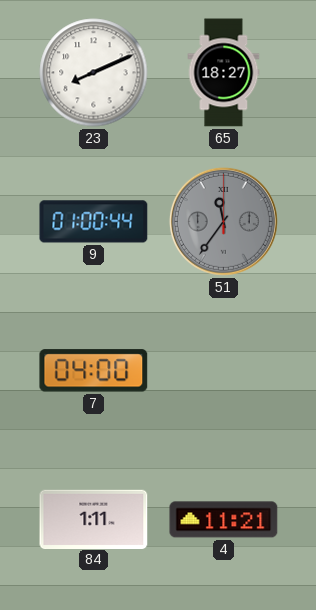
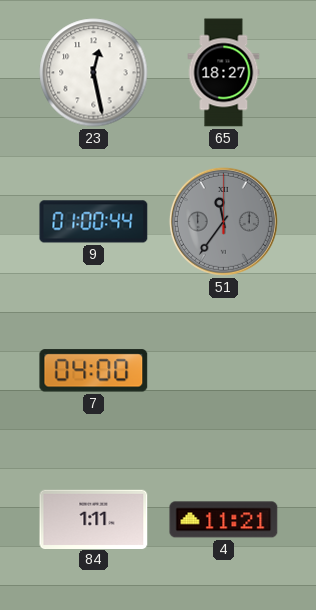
23: 8:11 -> 12:28 (94, 73)
